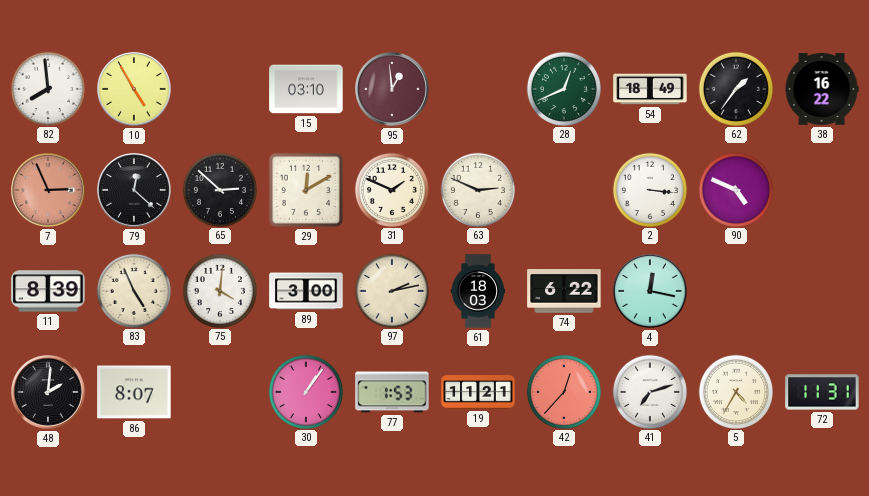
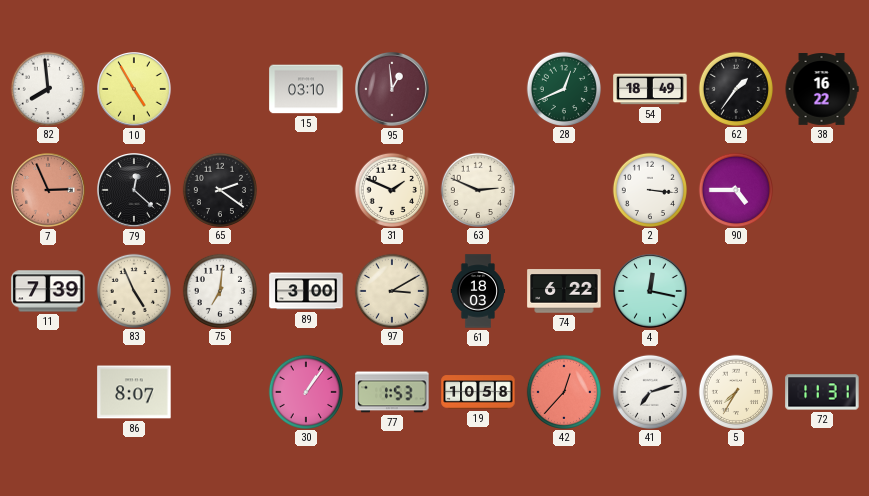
65: 2:52 -> 2:21 (219, 189)
29: 12:10 -> none (306, 190)
90: 4:49 -> 4:45 (735, 189)
11: 8:39 -> 7:39 (48, 291)
75: 4:01 -> 7:01 (219, 290)
97: 2:13 -> 3:10 (391, 290)
48: 2:01 -> none (48, 392)
19: 11:21 -> 10:58 (478, 392)
5: 4:35 -> 7:35 (735, 391)
